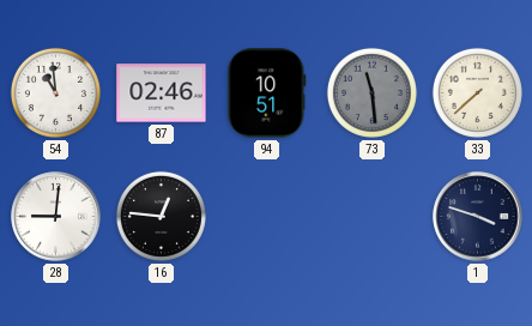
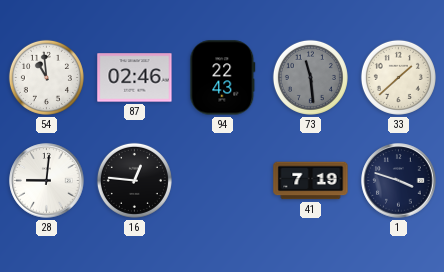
94: 10:51 -> 22:43 (223, 78)
33: 7:38 -> 1:38 (398, 77)
41: none -> 7:19 (311, 181)
